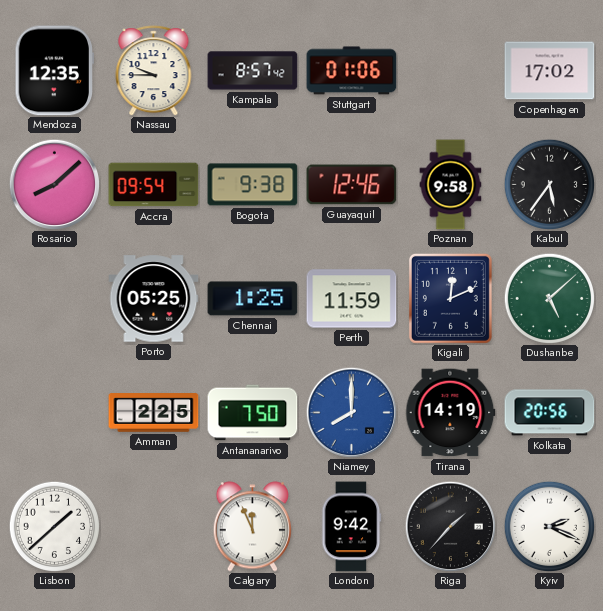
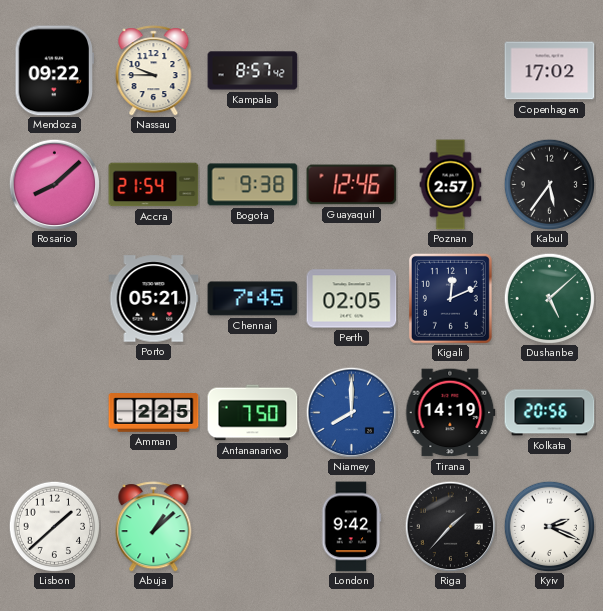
Mendoza: 12:35 -> 09:22 (54, 71)
Stuttgart: 01:06 -> none (352, 71)
Accra: 09:54 -> 21:54 (154, 185)
Poznan: 9:58 -> 2:57 (451, 185)
Porto: 05:25 -> 05:21 (154, 299)
Chennai: 1:25 -> 7:45 (253, 299)
Perth: 11:59 -> 02:05 (352, 299)
Abuja: none -> 1:08 (154, 527)
Calgary: 11:56 -> none (253, 527)
